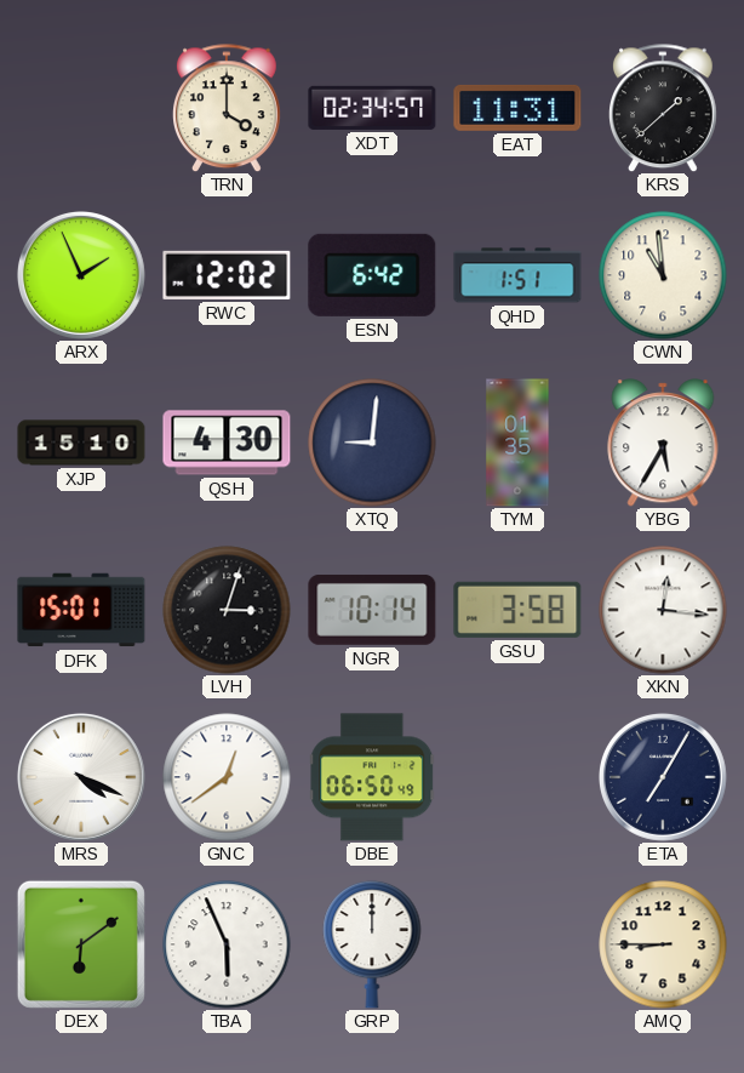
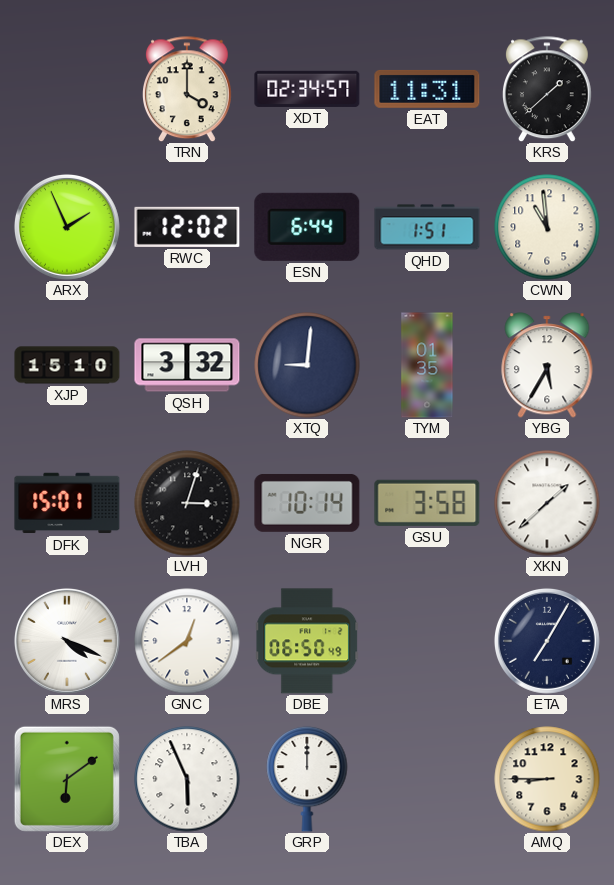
ESN: 6:42 -> 6:44 (307, 227)
QSH: 4:30 -> 3:32 (187, 365)
XKN: 12:16 -> 1:38 (547, 503)
